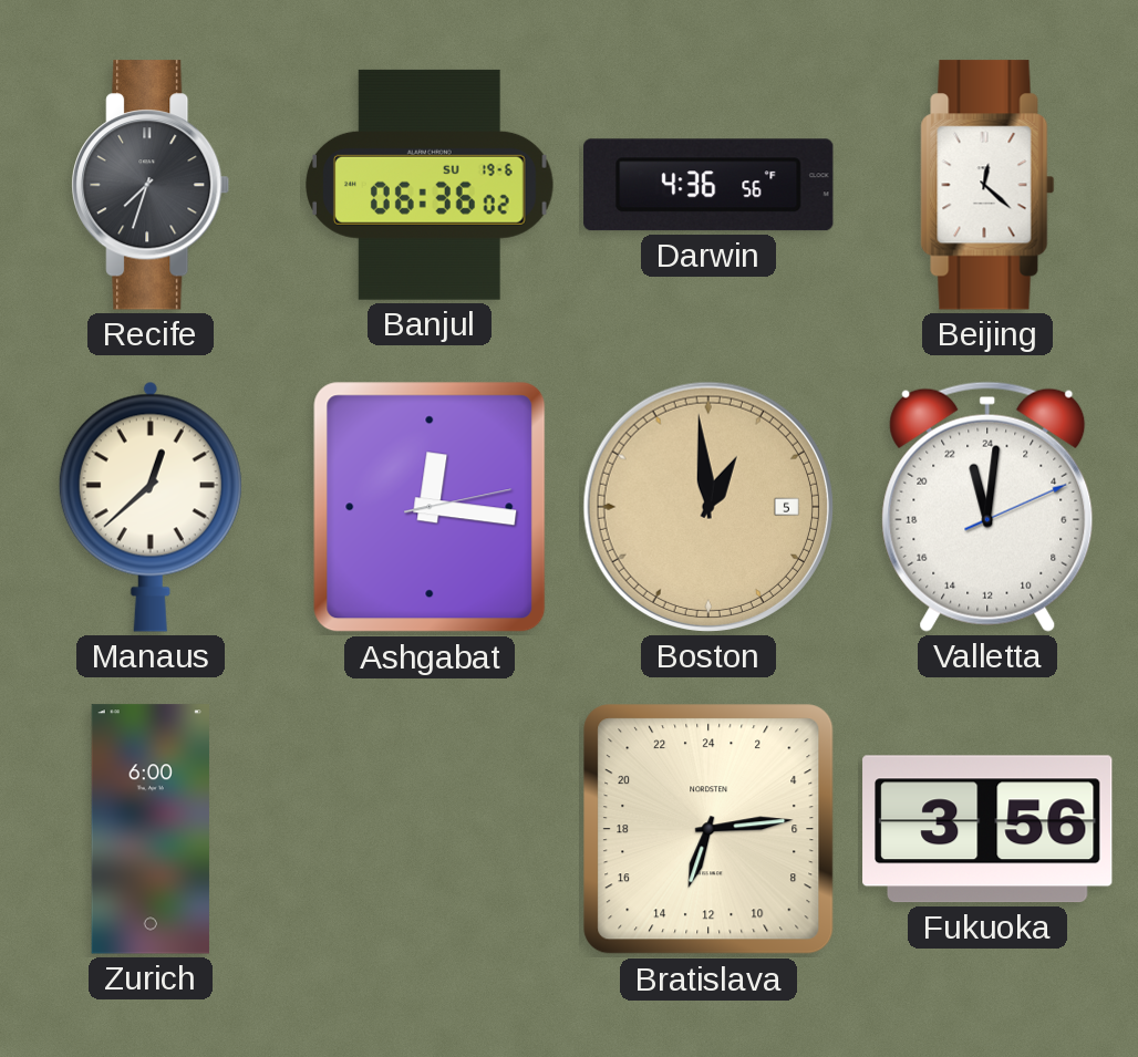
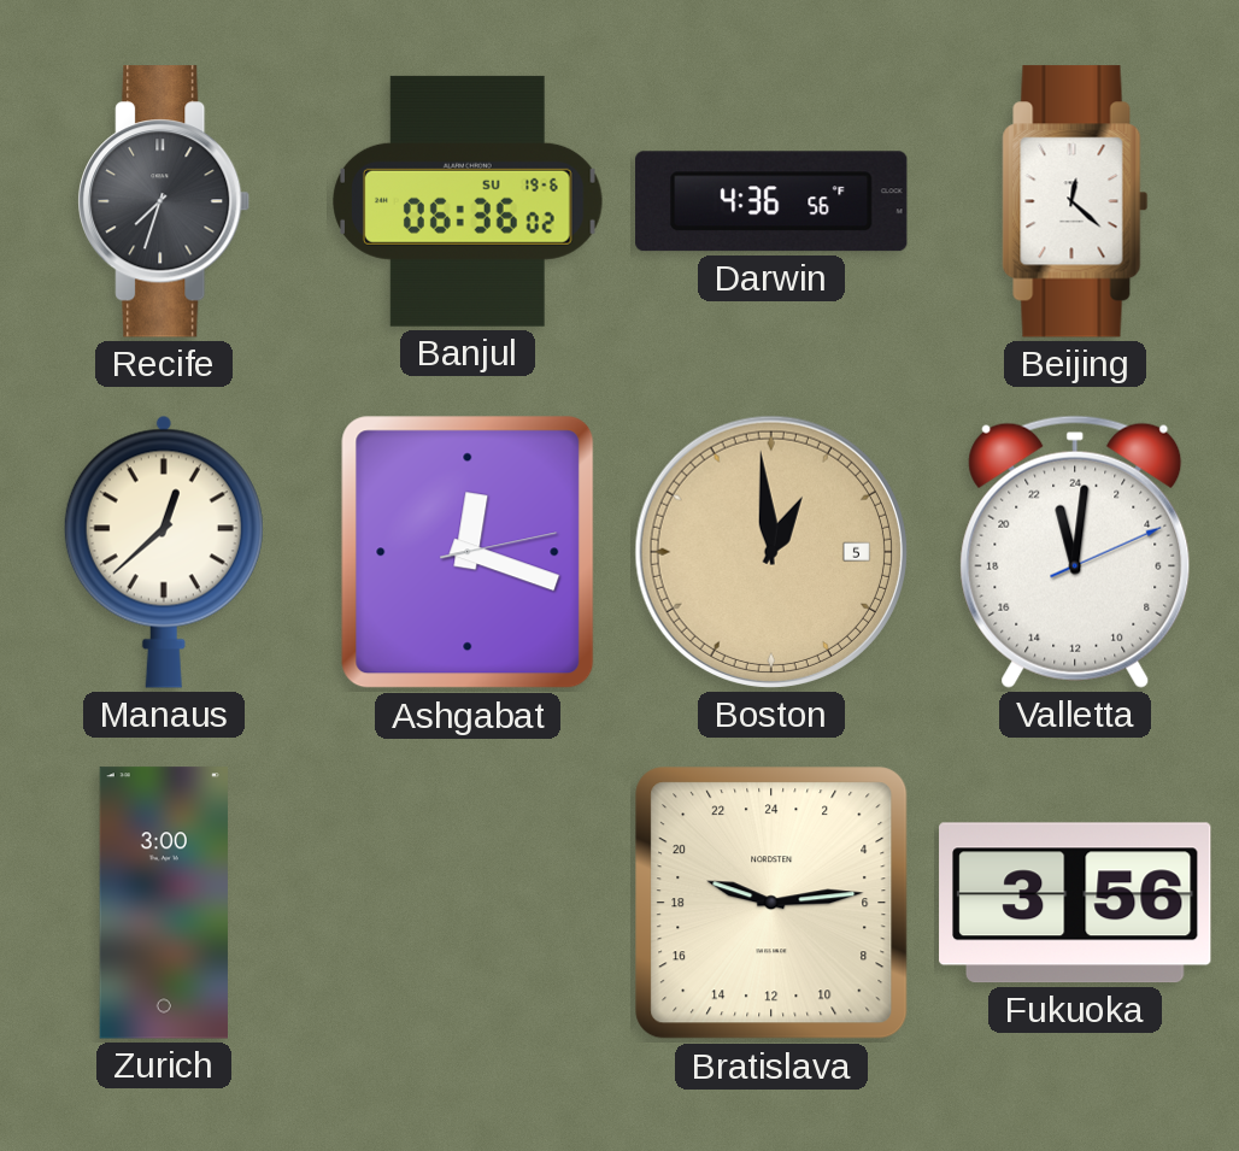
Ashgabat: 12:16 -> 12:18 (468, 552)
Zurich: 6:00 -> 3:00 (164, 903)
Bratislava: 13:14 -> 19:14 (771, 903)
